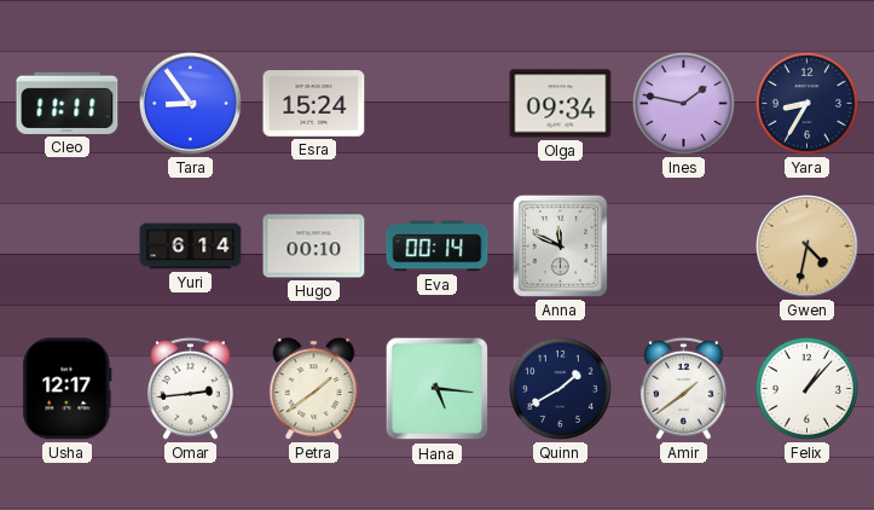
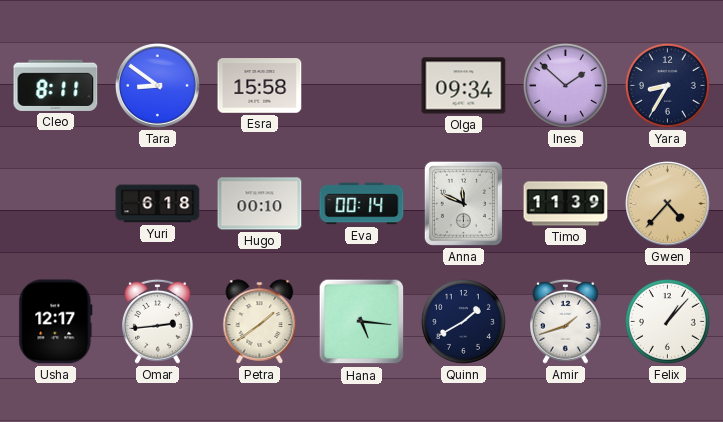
Cleo: 11:11 -> 8:11 (56, 85)
Tara: 8:54 -> 8:51 (158, 86)
Esra: 15:24 -> 15:58 (260, 86)
Ines: 1:47 -> 1:52 (565, 85)
Yuri: 6:14 -> 6:18 (158, 204)
Timo: none -> 11:39 (566, 204)
Gwen: 4:32 -> 4:37 (668, 204)
Amir: 1:39 -> 1:42 (566, 321)
